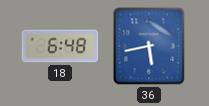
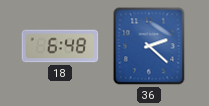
36: 5:43 -> 2:22 (149, 46)
